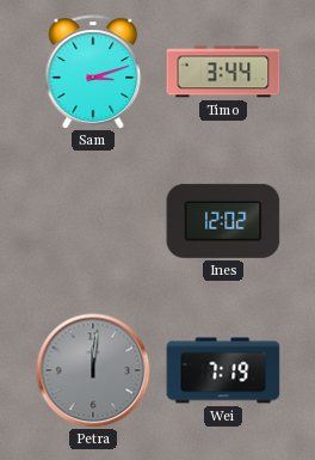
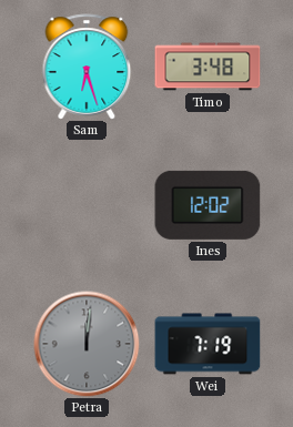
Sam: 3:12 -> 6:27 (87, 67)
Timo: 3:44 -> 3:48 (208, 67)
